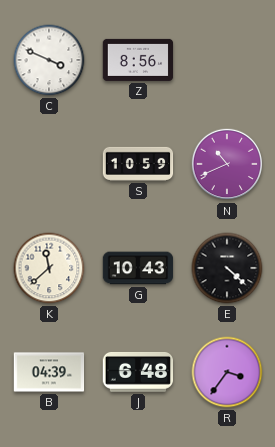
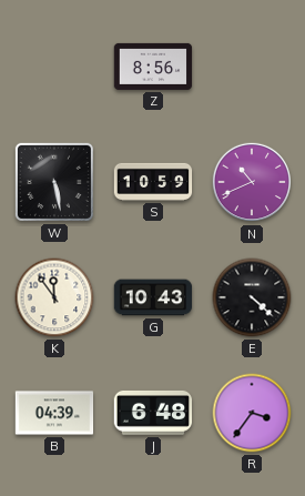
C: 3:49 -> none (49, 60)
W: none -> 5:28 (54, 182)
K: 11:38 -> 11:54 (54, 297)
